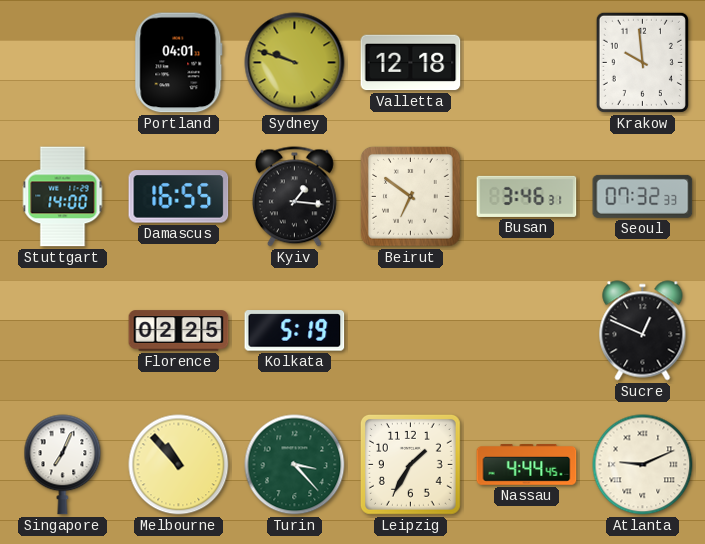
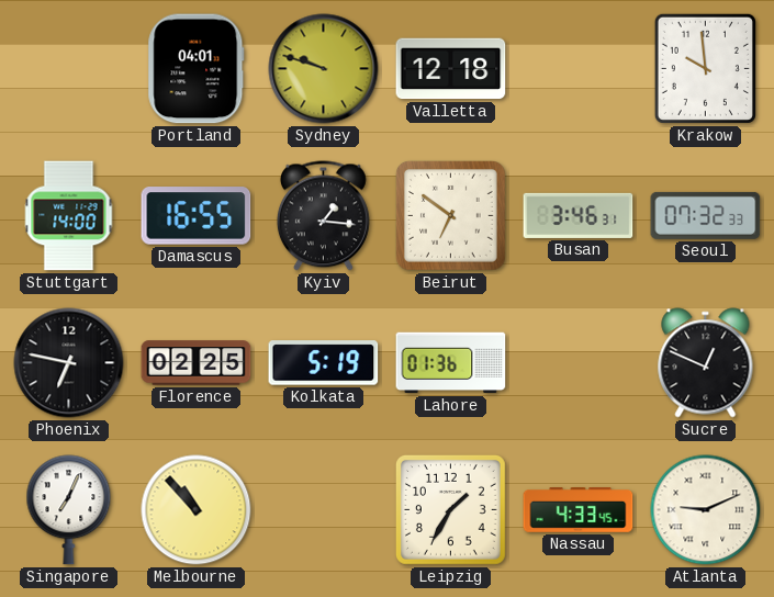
Phoenix: none -> 6:47 (69, 363)
Lahore: none -> 01:36 (451, 363)
Turin: 3:23 -> none (295, 465)
Nassau: 4:44 -> 4:33 (579, 510)
